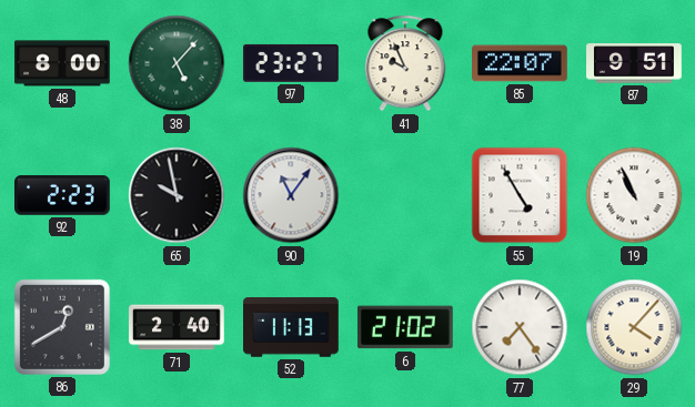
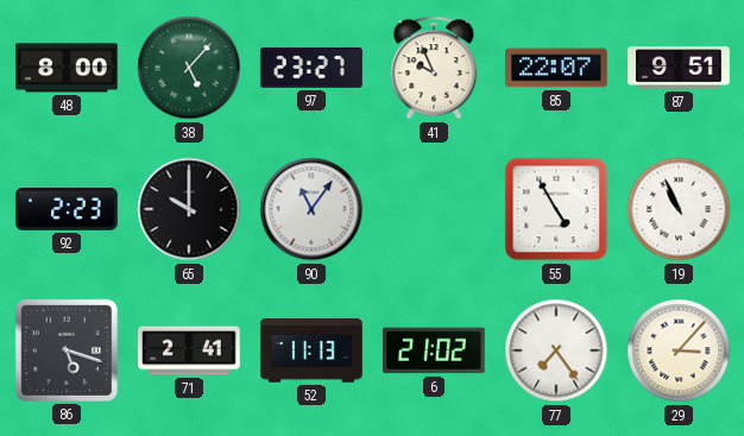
65: 9:58 -> 10:00 (189, 209)
86: 12:40 -> 5:18 (67, 350)
71: 2:40 -> 2:41 (190, 350)
29: 4:07 -> 3:07 (679, 350)
